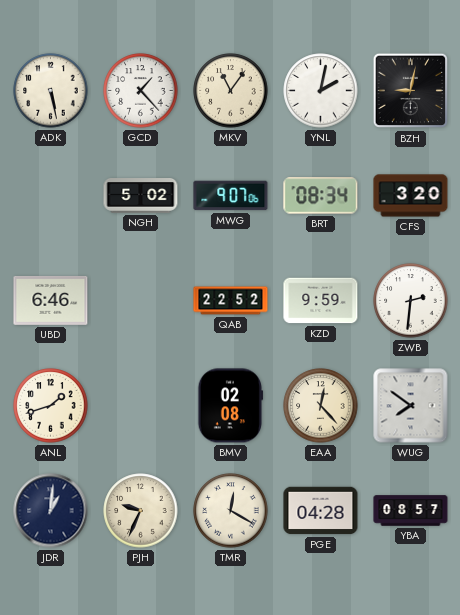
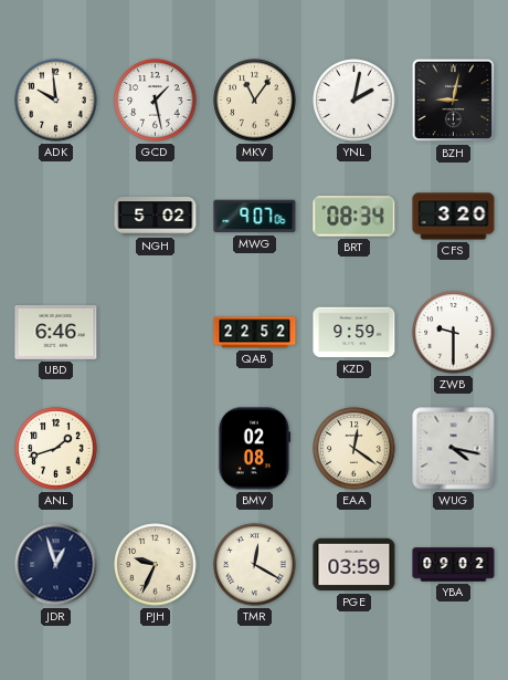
ADK: 5:28 -> 9:59 (56, 101)
GCD: 1:23 -> 1:28 (156, 101)
ZWB: 2:31 -> 9:30 (454, 333)
EAA: 12:23 -> 12:21 (354, 449)
WUG: 7:51 -> 4:17 (454, 449)
JDR: 1:01 -> 12:57 (56, 565)
PGE: 04:28 -> 03:59 (354, 565)
YBA: 08:57 -> 09:02 (454, 565)
